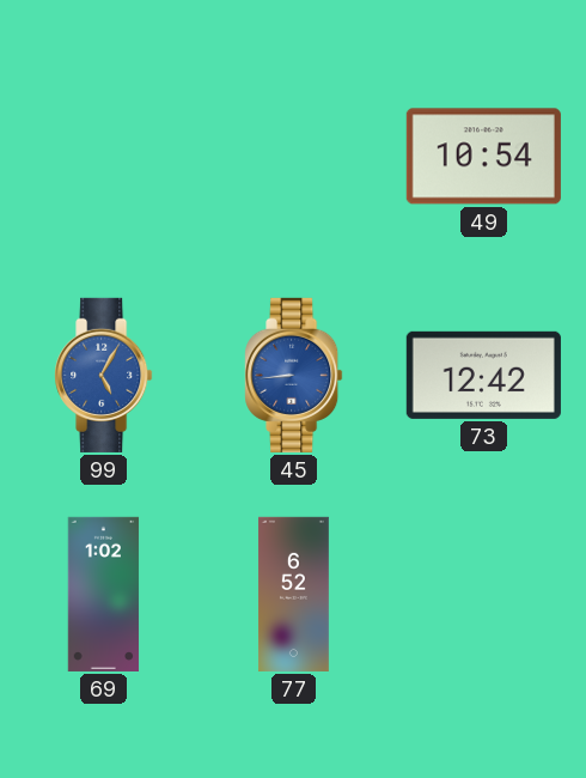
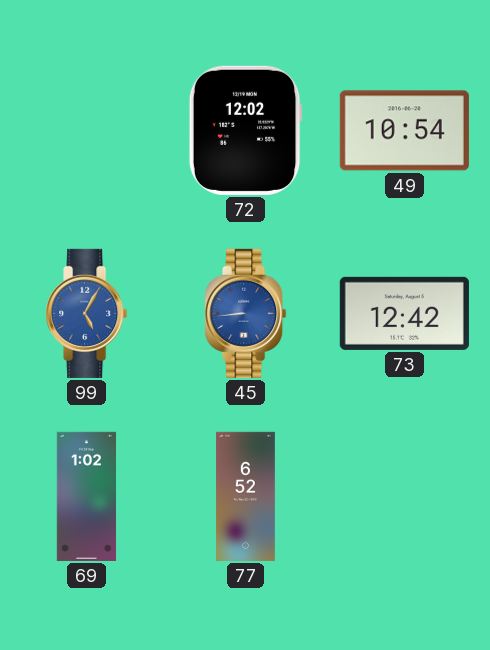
72: none -> 12:02 (245, 130)
